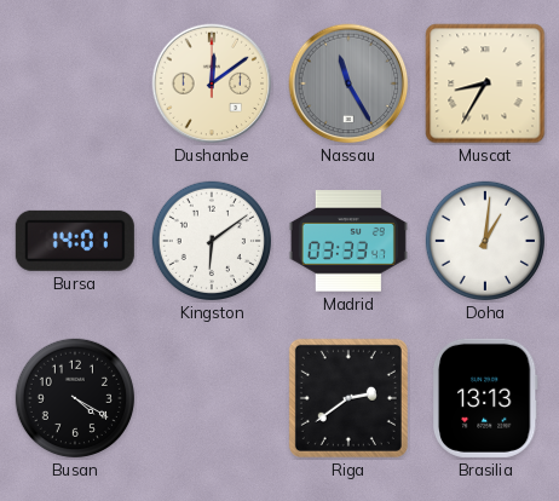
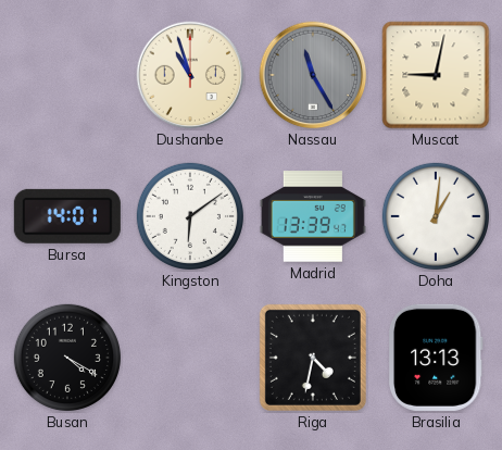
Dushanbe: 12:09 -> 10:57 (190, 75)
Muscat: 8:35 -> 9:02 (436, 75)
Madrid: 03:33 -> 13:39 (313, 216)
Riga: 2:39 -> 4:32 (313, 358)
